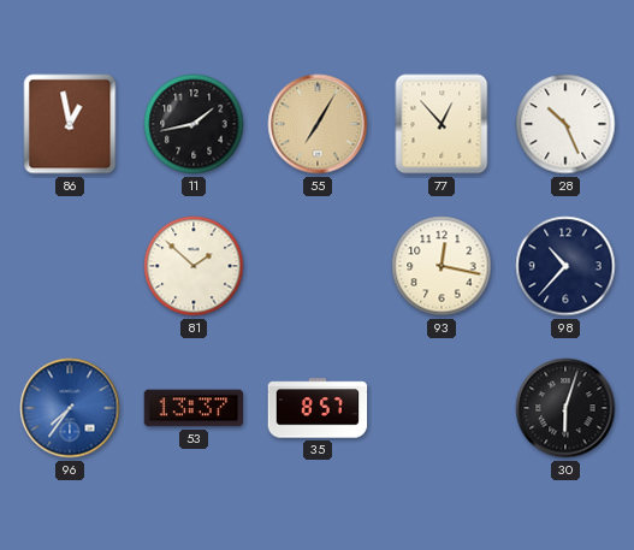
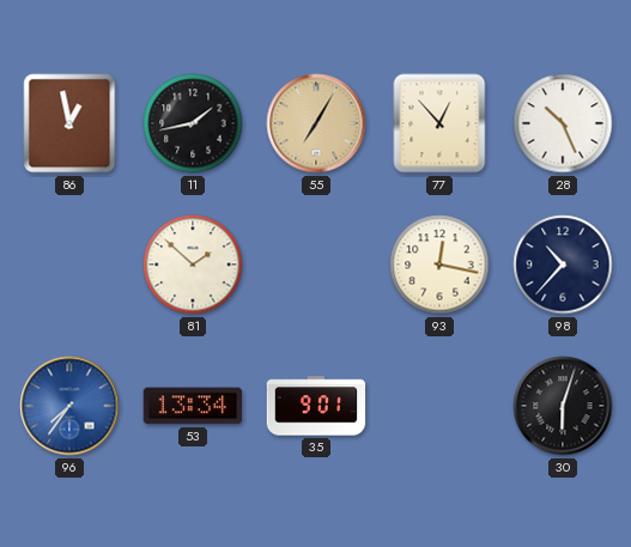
53: 13:37 -> 13:34 (193, 406)
35: 8:57 -> 9:01 (316, 406)
